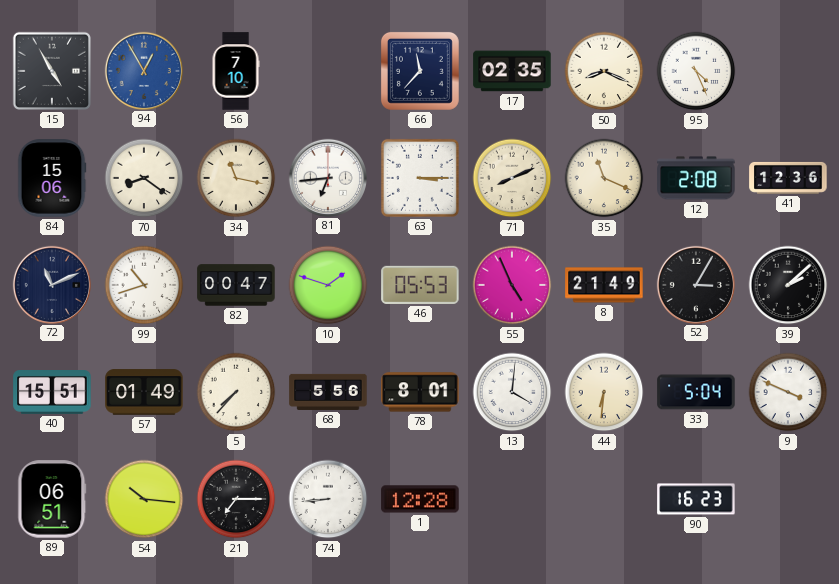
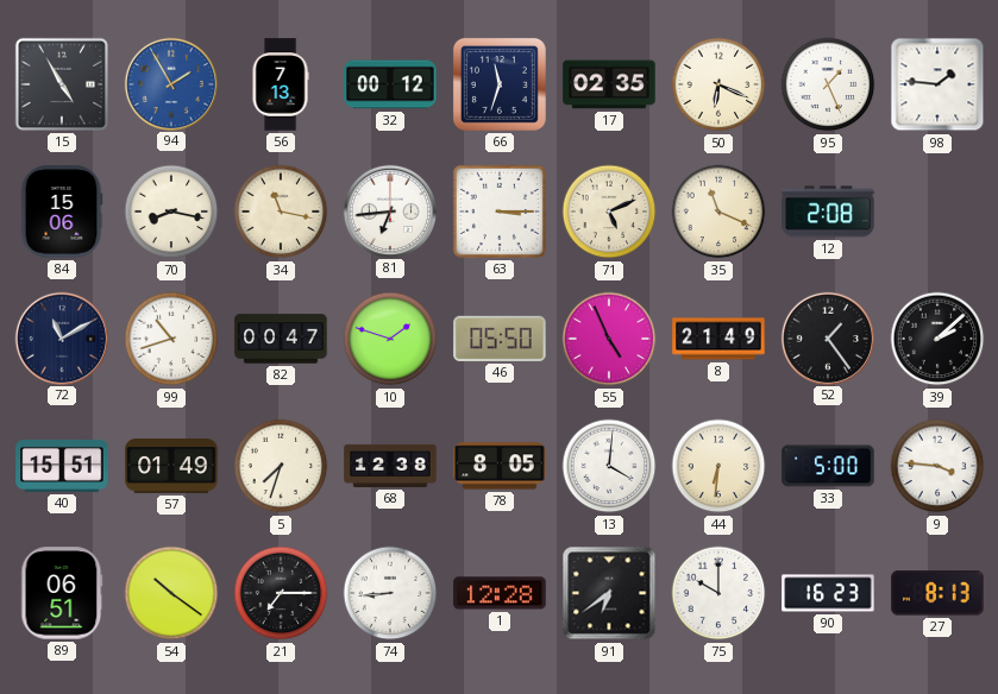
94: 12:55 -> 1:55 (170, 83)
56: 7:10 -> 7:13 (281, 84)
32: none -> 00:12 (390, 84)
66: 11:37 -> 11:33 (500, 84)
50: 8:19 -> 6:19 (718, 84)
95: 4:26 -> 1:26 (828, 84)
98: none -> 1:46 (937, 84)
70: 8:21 -> 8:17 (171, 212)
71: 8:11 -> 5:11 (609, 212)
41: 12:36 -> none (788, 178)
72: 11:11 -> 11:10 (61, 337)
46: 05:53 -> 05:50 (500, 339)
52: 3:05 -> 1:24 (827, 337)
5: 7:37 -> 7:33 (281, 466)
68: 5:56 -> 12:38 (390, 466)
78: 8:01 -> 8:05 (500, 466)
33: 5:04 -> 5:00 (828, 466)
9: 3:49 -> 3:46 (937, 466)
54: 10:16 -> 10:21 (171, 593)
91: none -> 6:39 (609, 593)
75: none -> 10:00 (718, 593)
27: none -> 8:13 (937, 593)
